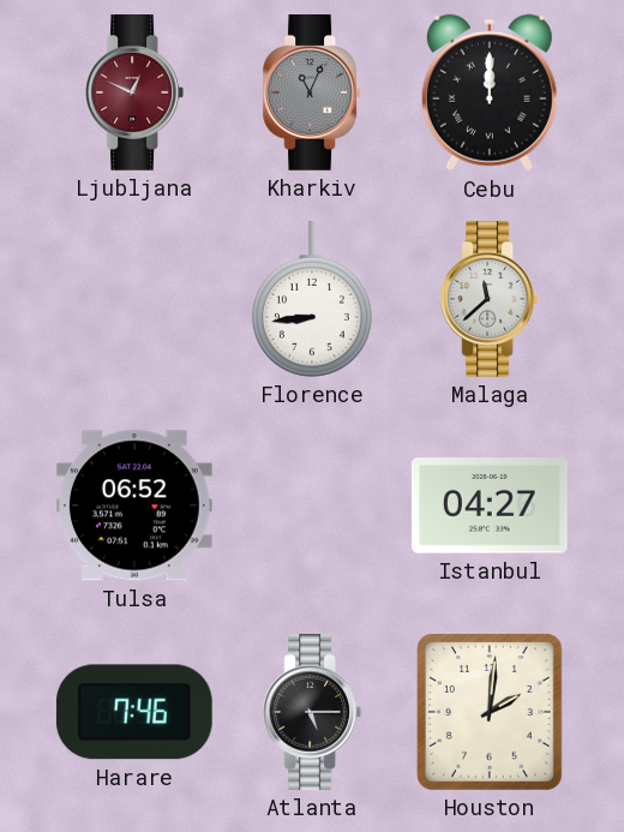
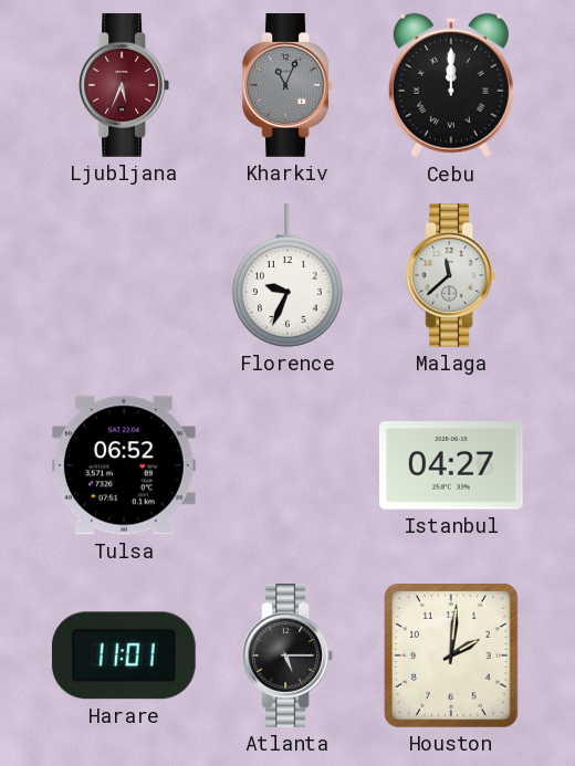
Ljubljana: 12:49 -> 5:34 (123, 86)
Florence: 8:44 -> 9:34 (287, 276)
Harare: 7:46 -> 11:01 (124, 655)
